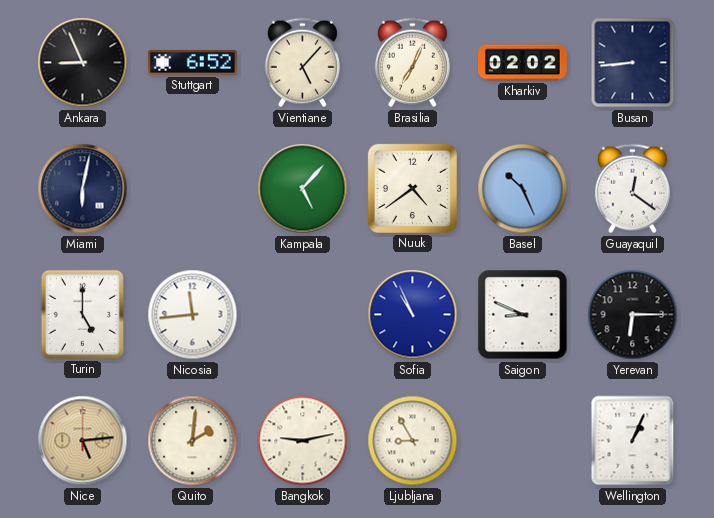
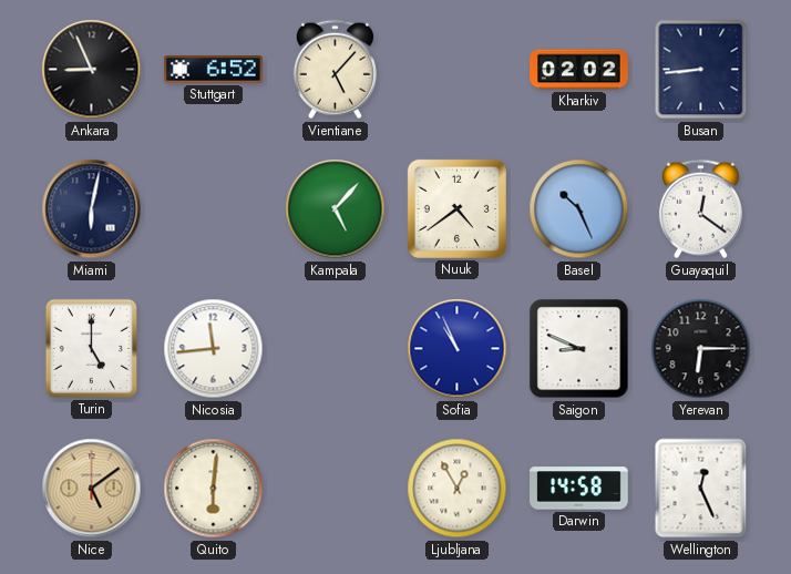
Brasilia: 7:04 -> none (412, 63)
Nice: 5:14 -> 5:09 (92, 489)
Quito: 2:01 -> 6:01 (214, 489)
Bangkok: 9:13 -> none (303, 441)
Ljubljana: 8:55 -> 12:55 (458, 489)
Darwin: none -> 14:58 (579, 489)
Wellington: 1:04 -> 12:26 (701, 489)
